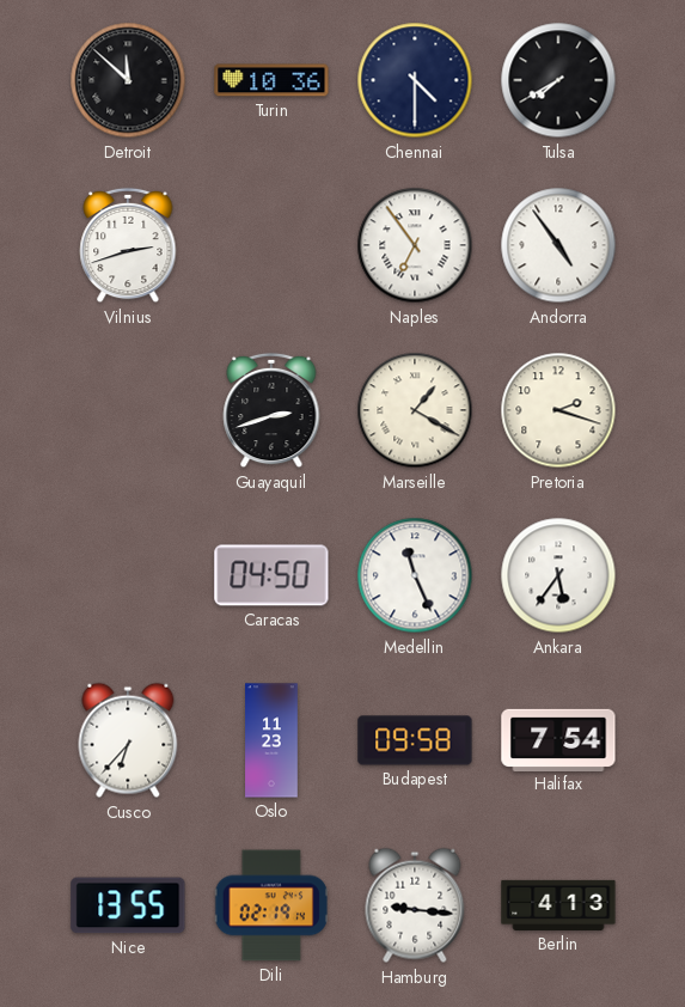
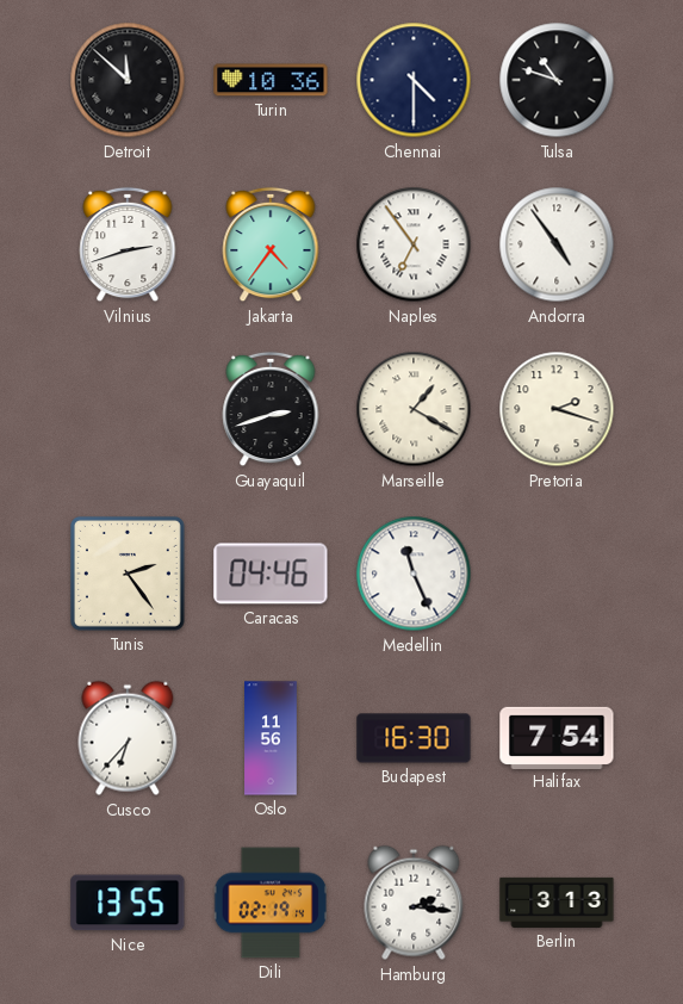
Tulsa: 7:40 -> 10:48 (557, 80)
Jakarta: none -> 4:36 (271, 244)
Tunis: none -> 2:24 (128, 574)
Caracas: 04:50 -> 04:46 (271, 574)
Ankara: 5:36 -> none (558, 575)
Oslo: 11:23 -> 11:56 (271, 738)
Budapest: 09:58 -> 16:30 (414, 738)
Hamburg: 9:16 -> 2:16 (414, 903)
Berlin: 4:13 -> 3:13 (557, 903)
